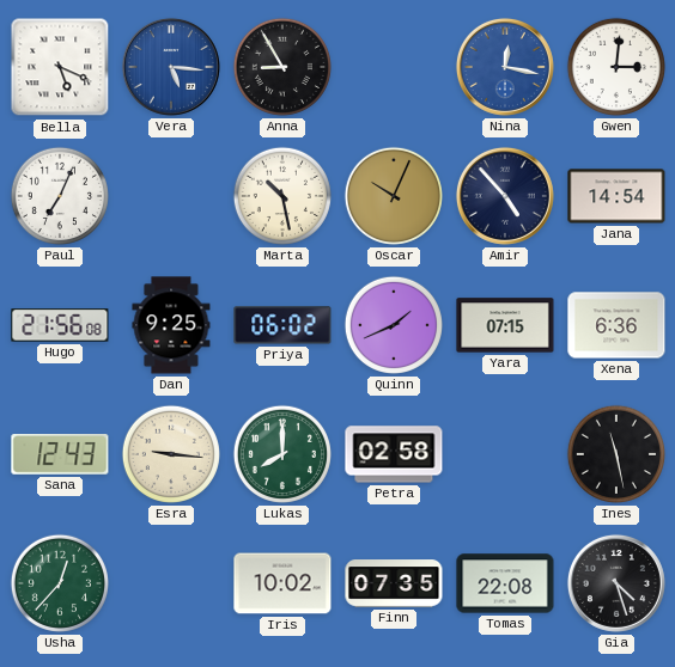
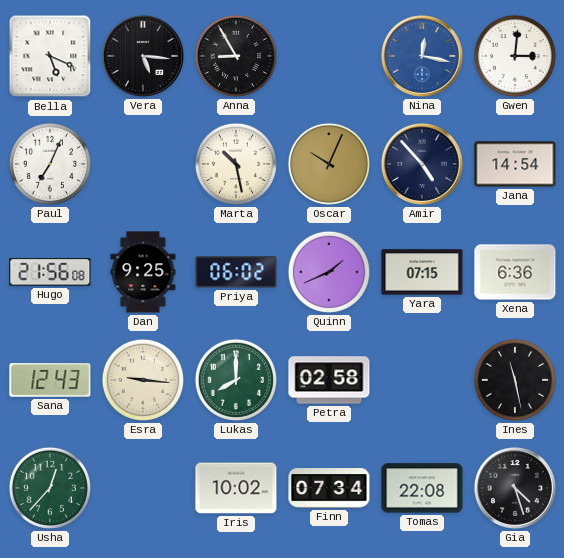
Vera dial: blue -> black (143, 56)
Finn: 07:35 -> 07:34 (329, 488)
